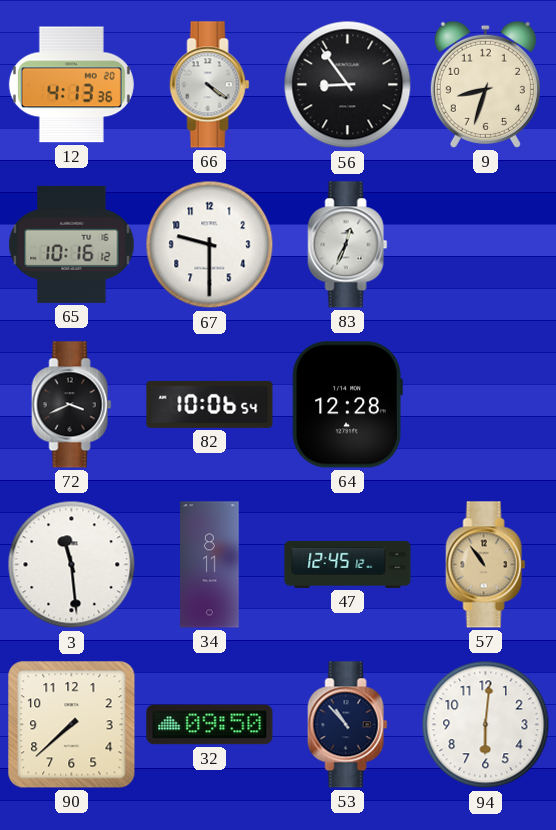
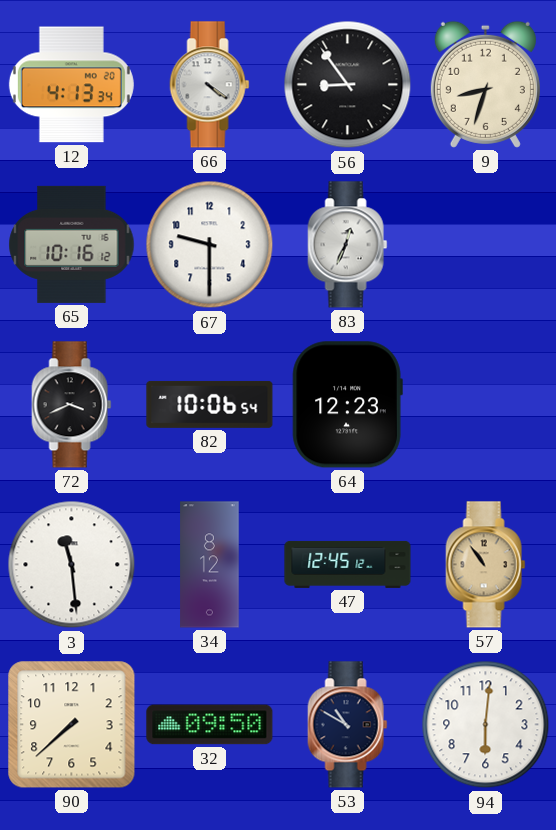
12: 4:13:36 -> 4:13:34 (71, 85)
64: 12:28 -> 12:23 (347, 405)
34: 8:11 -> 8:12 (210, 565)
53: 10:53 -> 10:50 (348, 725)
